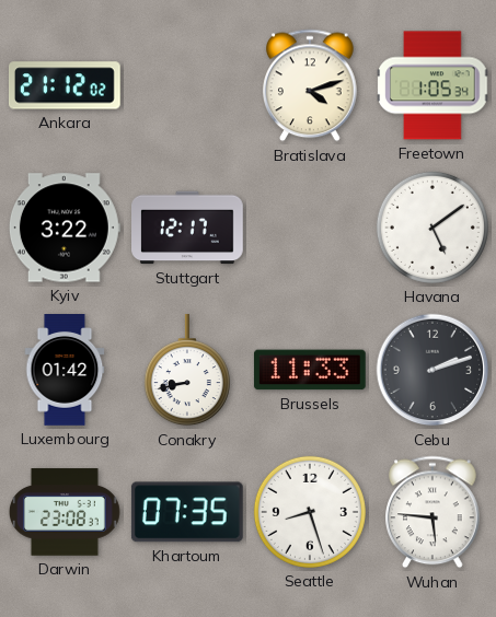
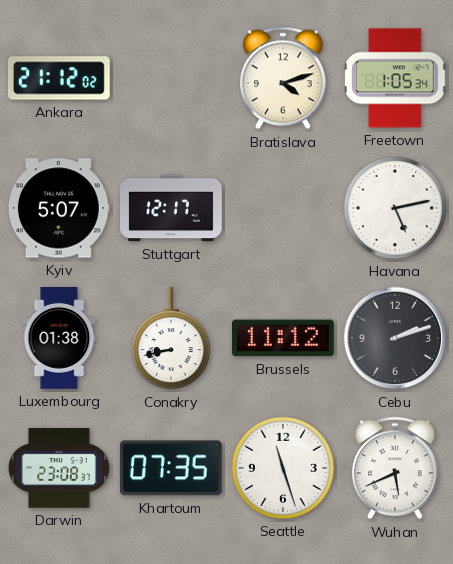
Kyiv: 3:22 -> 5:07 (59, 208)
Havana: 5:09 -> 5:13 (395, 208)
Luxembourg: 01:42 -> 01:38 (59, 338)
Brussels: 11:33 -> 11:12 (283, 338)
Seattle: 8:27 -> 11:27 (283, 468)
Wuhan: 5:46 -> 5:41 (396, 468)
